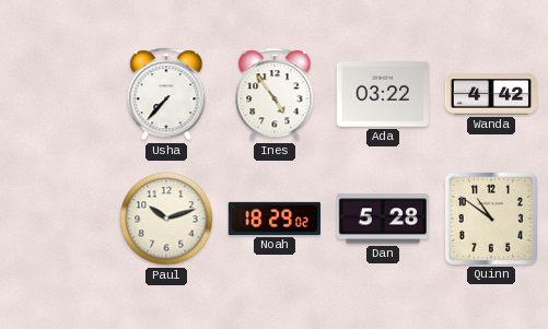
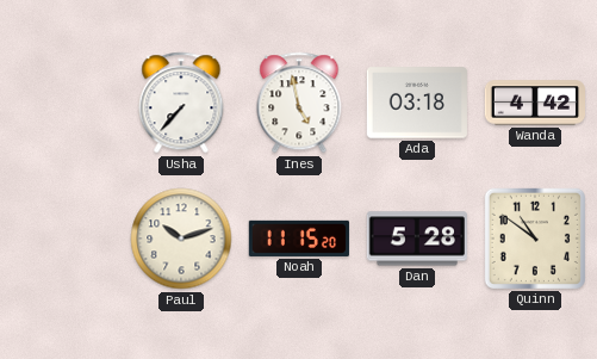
Ines: 4:54 -> 4:58 (299, 103)
Ada: 03:22 -> 03:18 (417, 103)
Noah: 18:29 -> 11:15 (299, 239)
